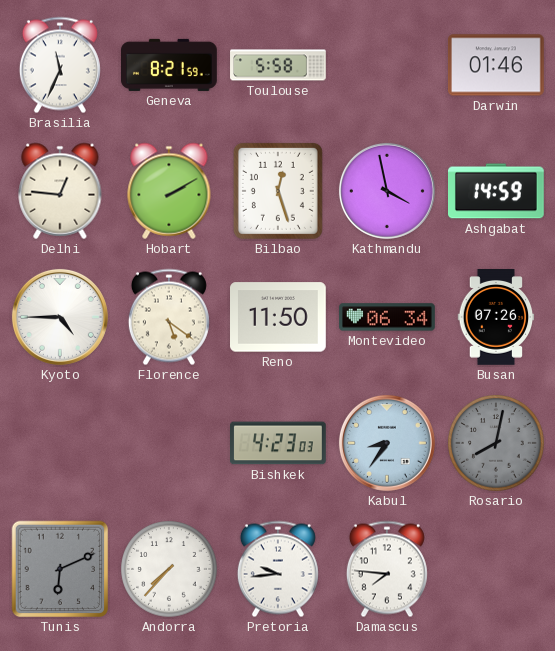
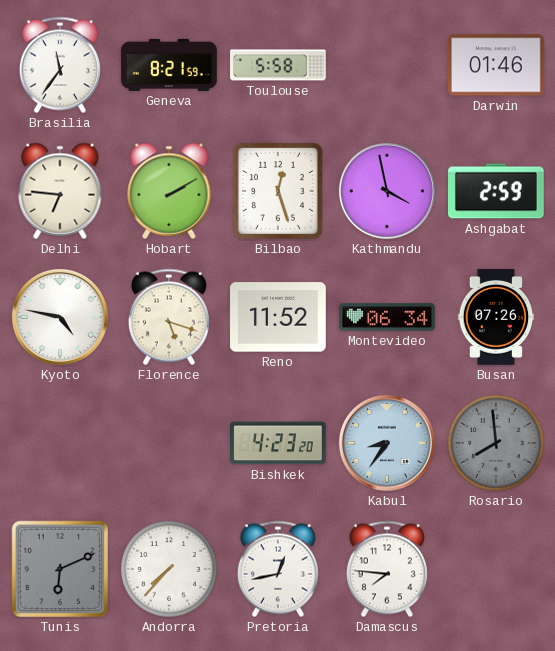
Brasilia: 11:34 -> 11:36 (60, 65)
Delhi: 12:46 -> 6:46 (60, 191)
Ashgabat: 14:59 -> 2:59 (497, 191)
Kyoto: 4:45 -> 4:47 (60, 317)
Florence: 5:21 -> 5:18 (169, 317)
Reno: 11:50 -> 11:52 (279, 317)
Bishkek: 4:23:03 -> 4:23:20 (279, 443)
Rosario: 8:02 -> 7:59 (496, 443)
Pretoria: 9:44 -> 12:43 (278, 569)
